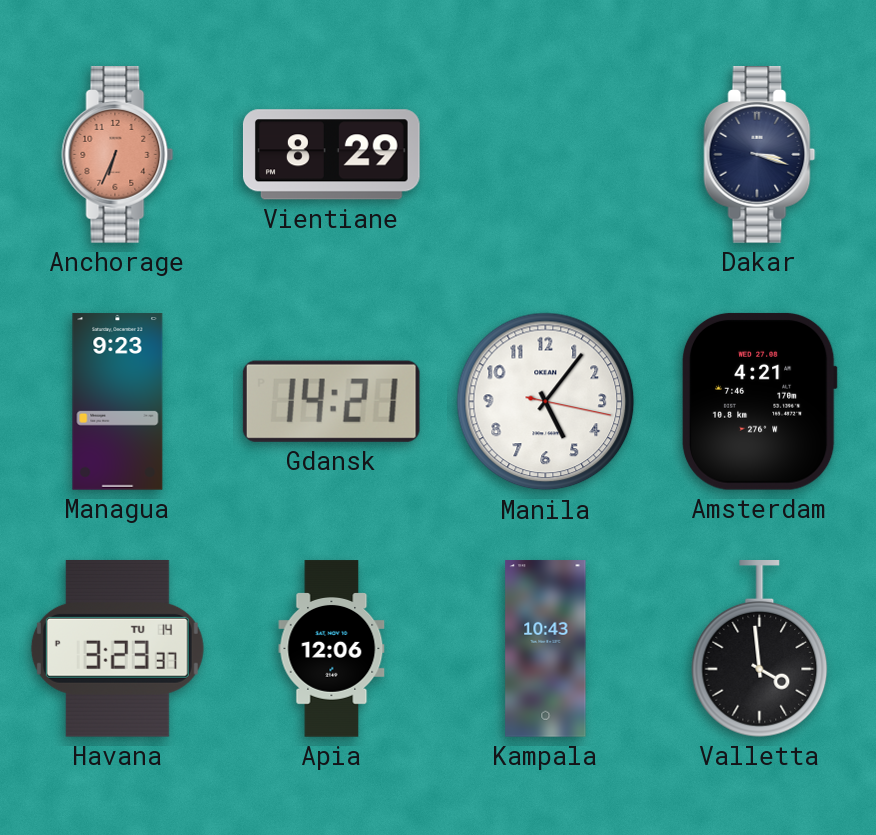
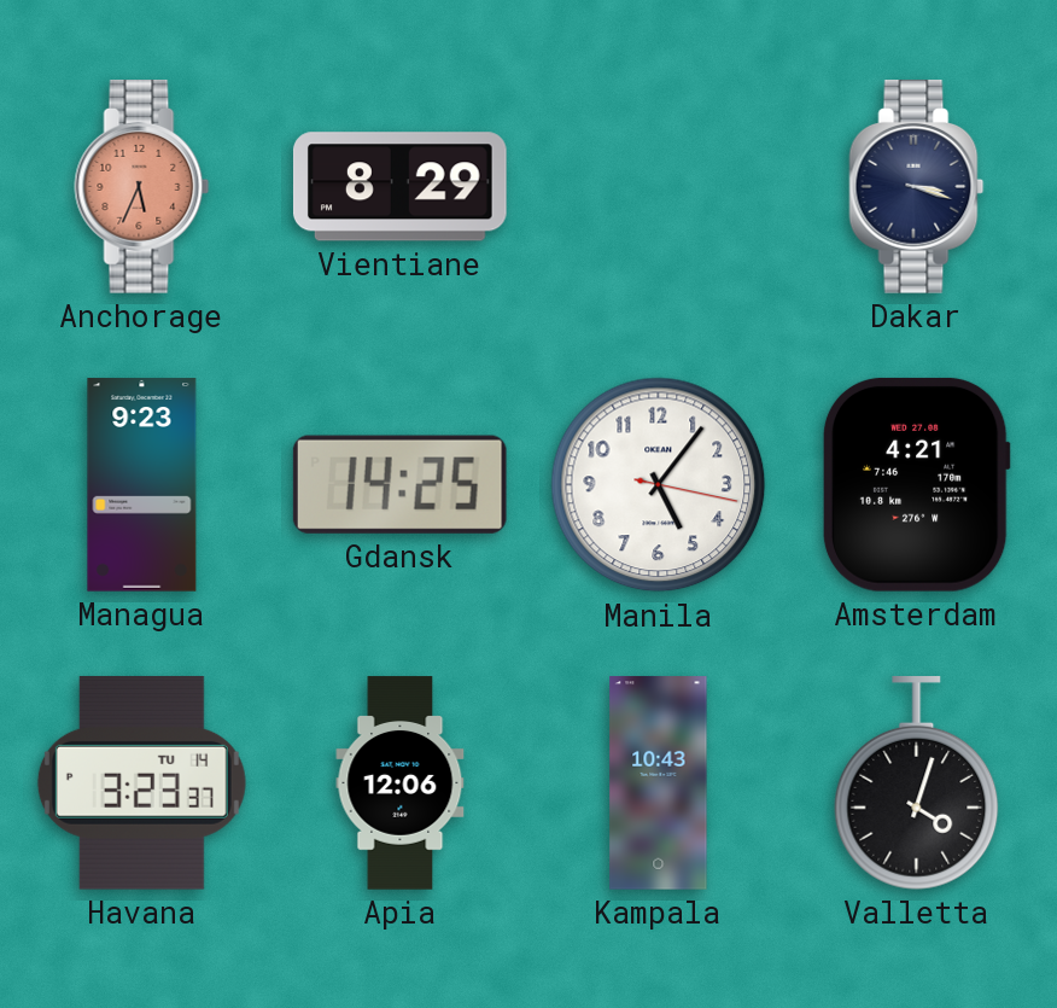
Anchorage: 6:34 -> 5:34 (142, 187)
Gdansk: 14:21 -> 14:25 (399, 484)
Valletta: 3:59 -> 4:03 (917, 783)
